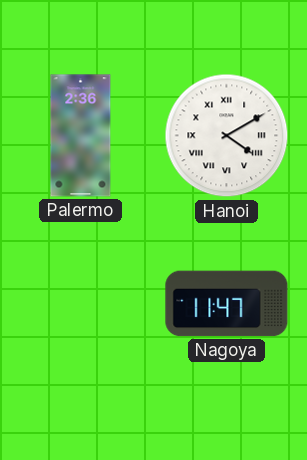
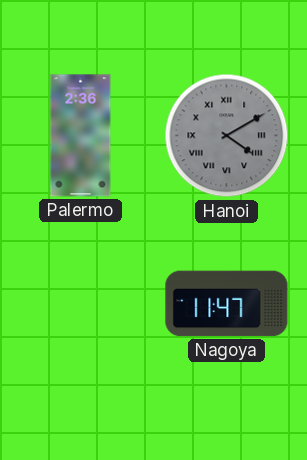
Hanoi dial: white -> grey (227, 136)
